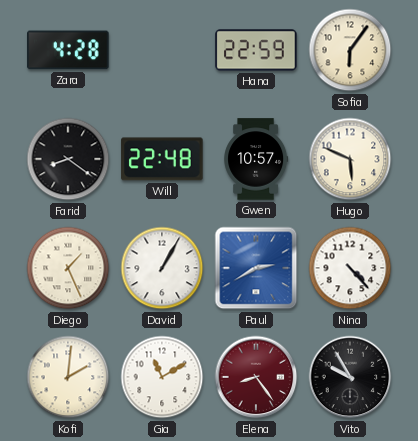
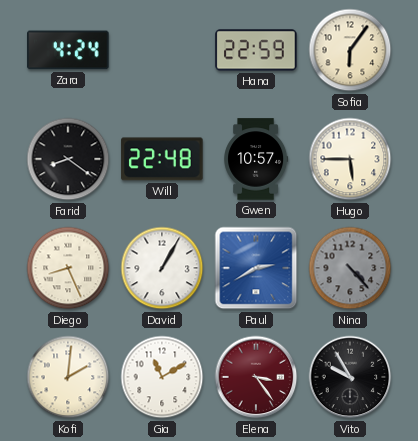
Zara: 4:28 -> 4:24 (68, 50)
Hugo: 5:49 -> 5:45 (350, 159)
Diego: 1:26 -> 8:26 (68, 268)
Nina dial: white -> grey (350, 268)
Elena: 8:24 -> 3:24 (256, 377)
